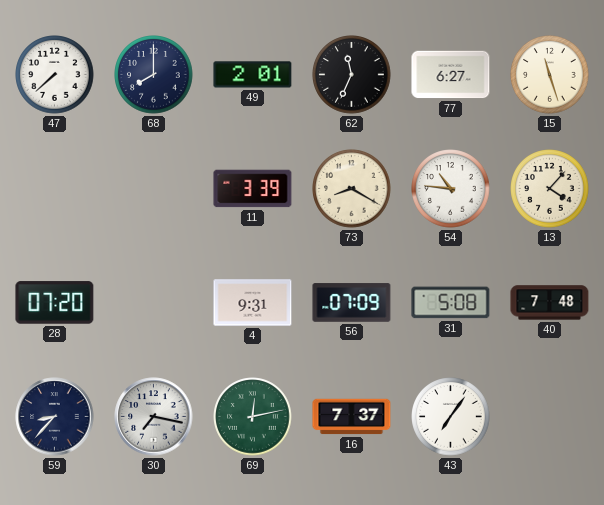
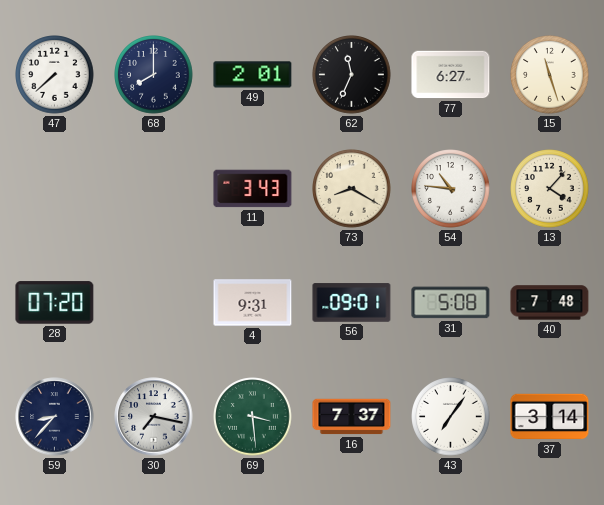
11: 3:39 -> 3:43 (253, 189)
56: 07:09 -> 09:01 (352, 303)
69: 12:13 -> 3:29 (253, 417)
37: none -> 3:14 (550, 417)
